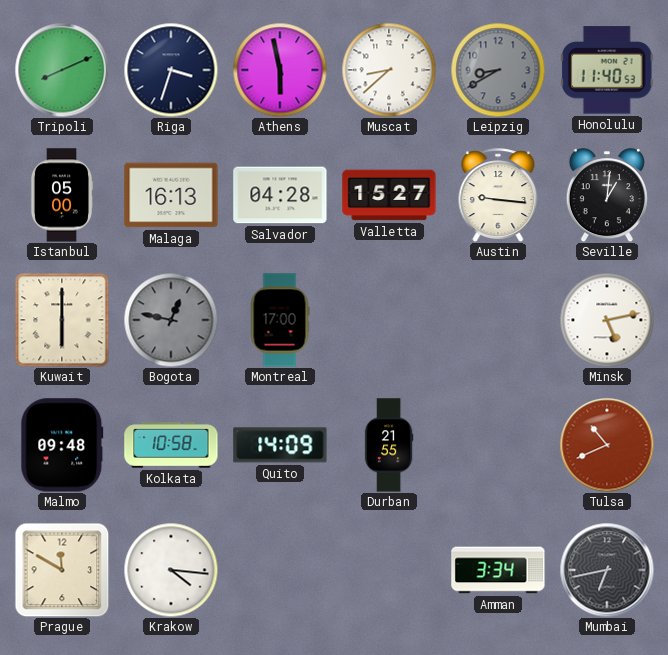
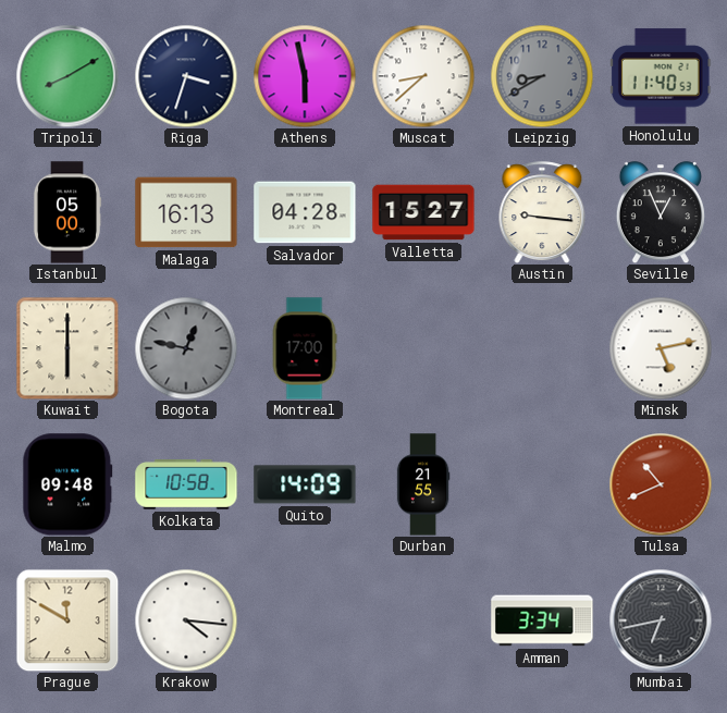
Tripoli: 8:11 -> 8:10 (67, 76)
Seville: 1:01 -> 12:56 (661, 212)
